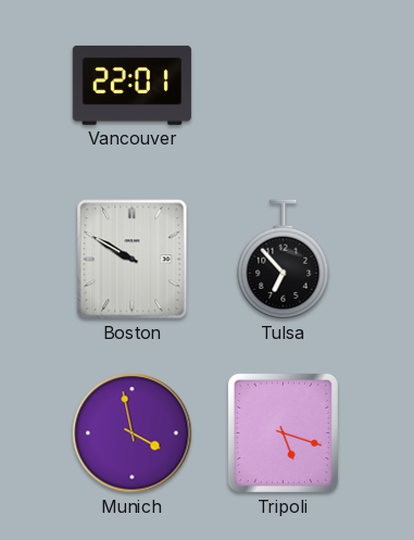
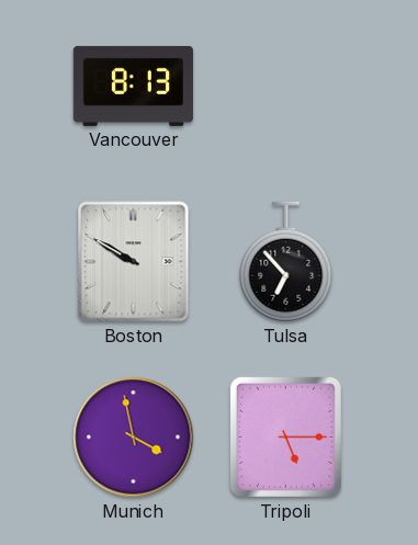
Vancouver: 22:01 -> 8:13 (133, 86)
Tripoli: 5:18 -> 5:15 (285, 436)
